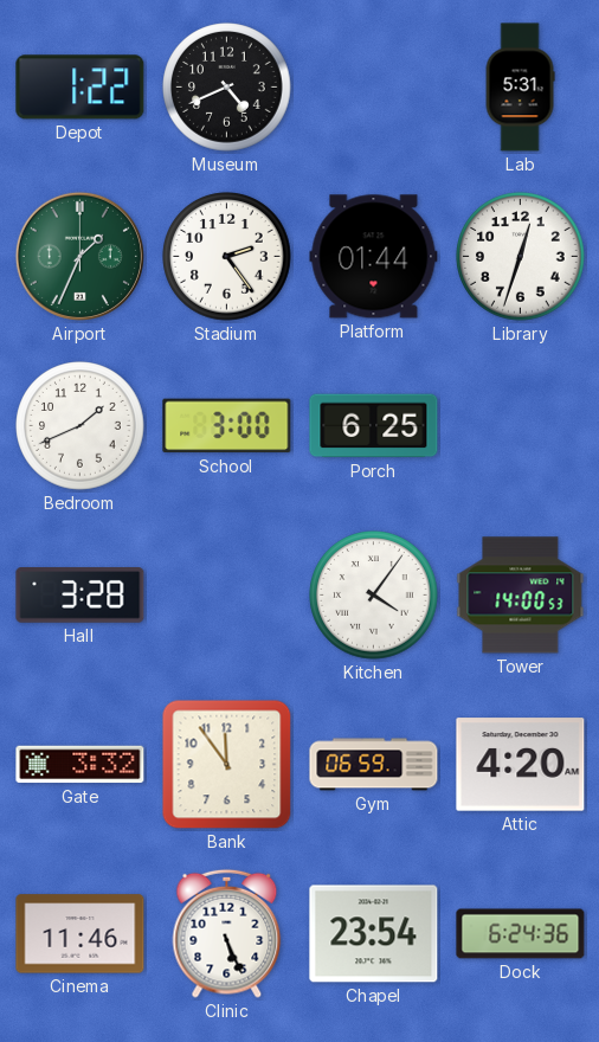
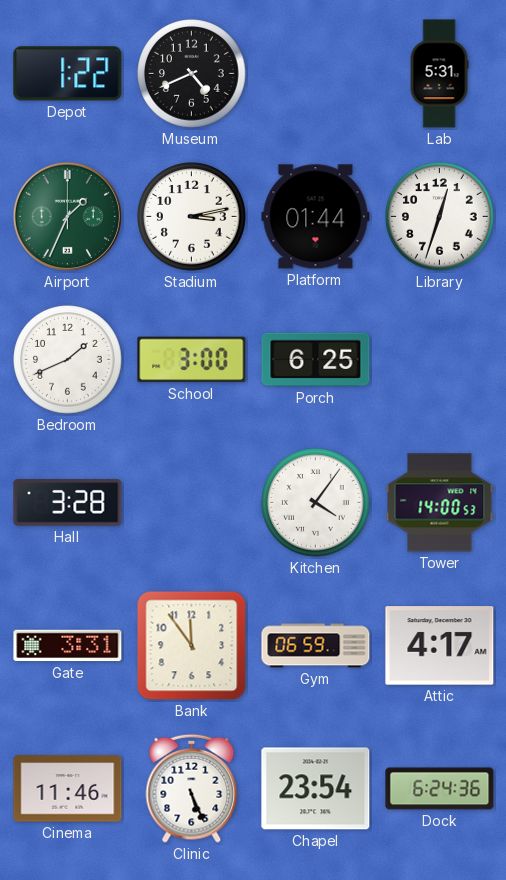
Stadium: 2:24 -> 3:13 (192, 217)
Gate: 3:32 -> 3:31 (68, 646)
Attic: 4:20 -> 4:17 (440, 646)
